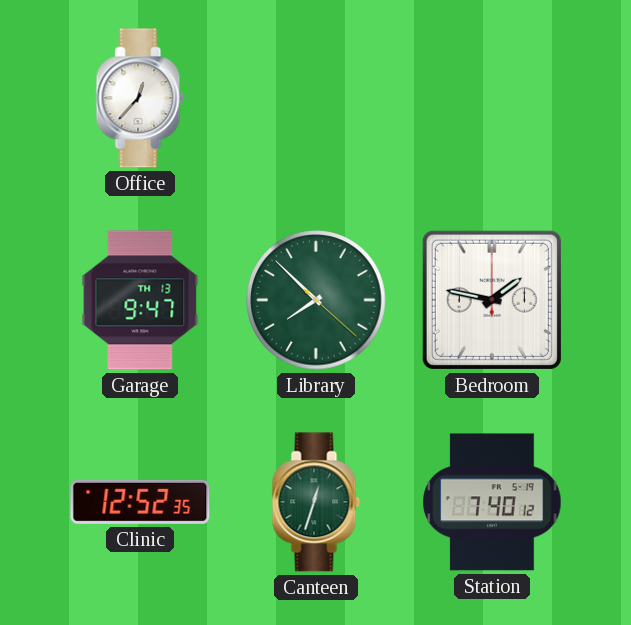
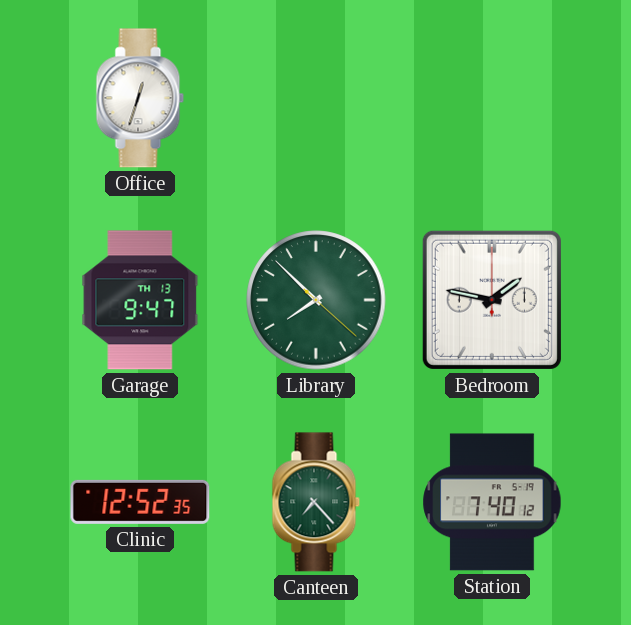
Office: 12:37 -> 12:33 (140, 98)
Canteen: 12:33 -> 7:23 (316, 502)
